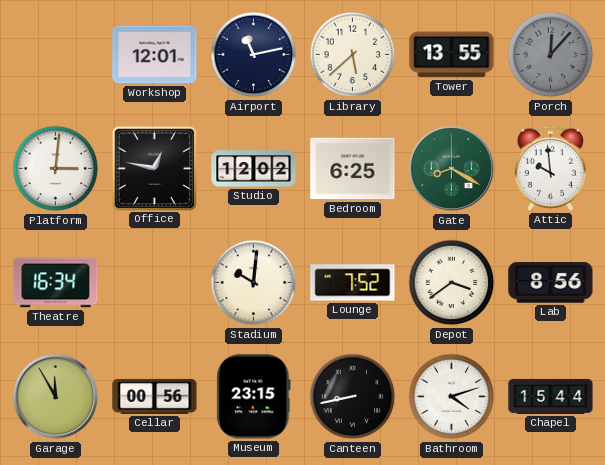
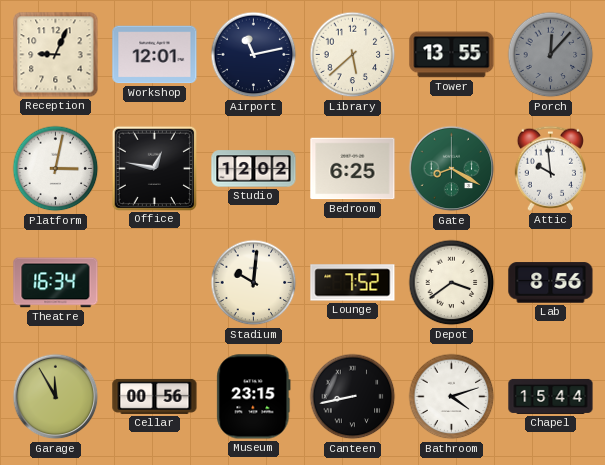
Reception: none -> 9:04 (56, 55)
Platform: 3:01 -> 3:02 (56, 169)
